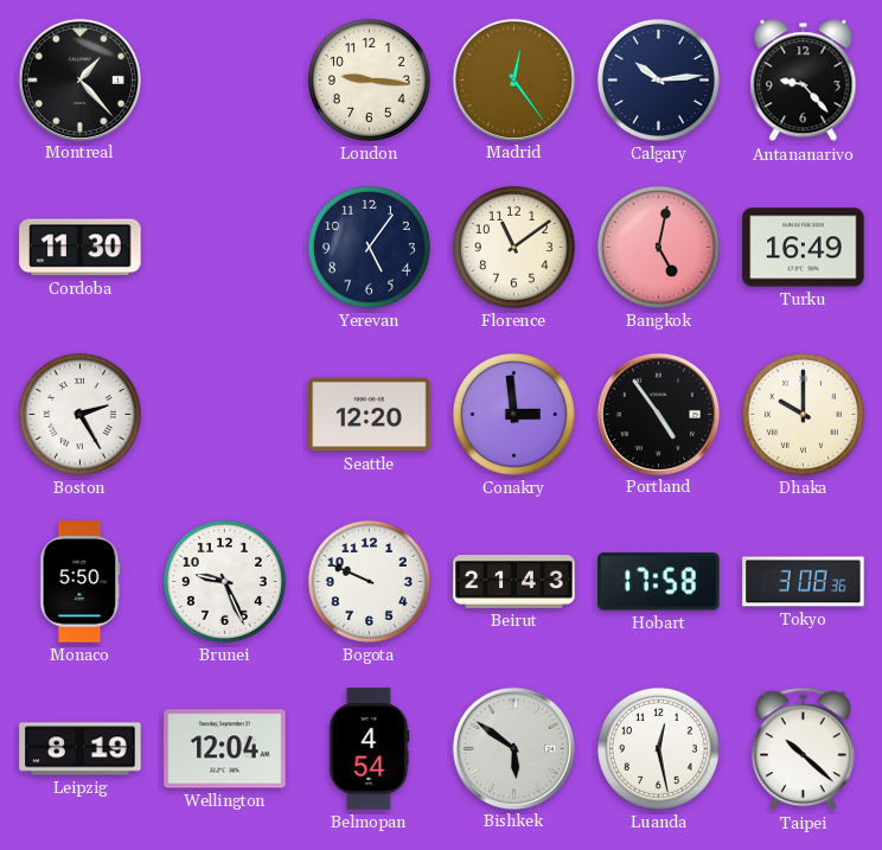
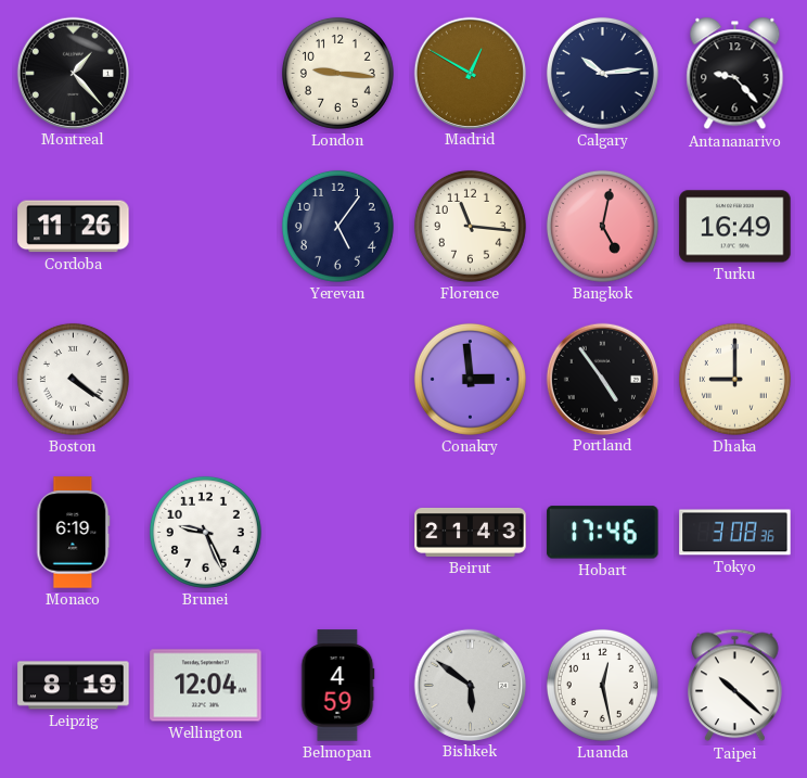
Madrid: 12:24 -> 12:50 (470, 73)
Cordoba: 11:30 -> 11:26 (74, 227)
Florence: 11:09 -> 11:16 (470, 226)
Boston: 2:25 -> 4:21 (73, 379)
Seattle: 12:20 -> none (370, 415)
Dhaka: 10:00 -> 9:00 (734, 379)
Monaco: 5:50 -> 6:19 (74, 533)
Bogota: 9:49 -> none (369, 581)
Hobart: 17:58 -> 17:46 (603, 533)
Belmopan: 4:54 -> 4:59 (337, 686)
